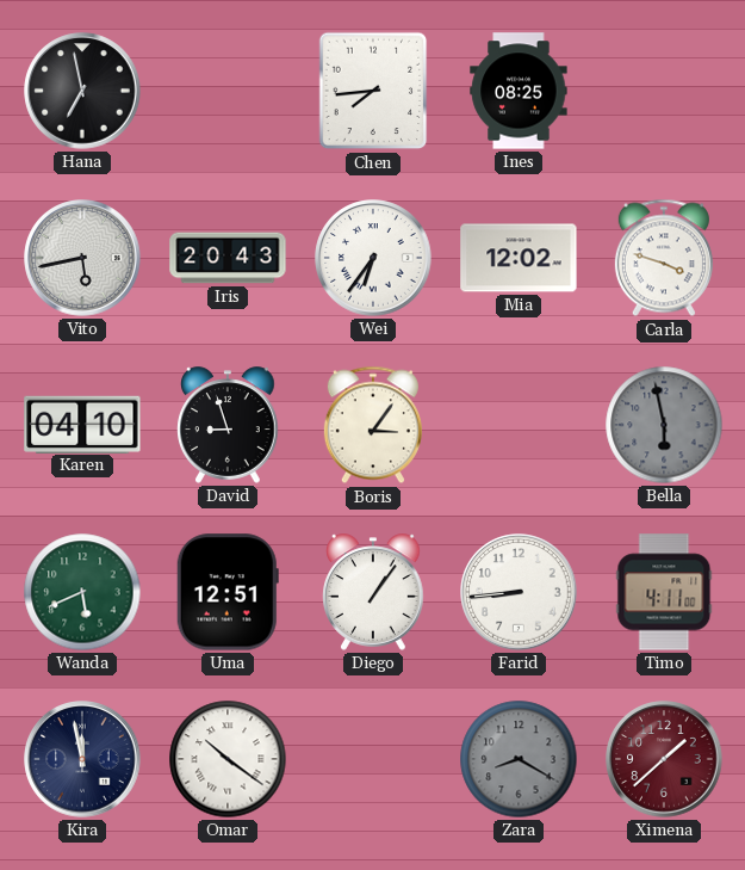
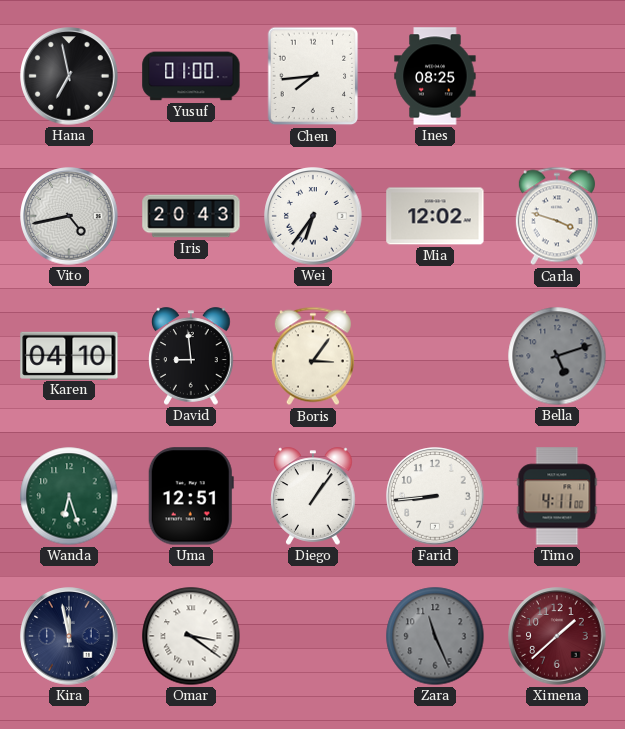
Yusuf: none -> 01:00 (191, 76)
Vito: 5:43 -> 4:43 (69, 216)
David: 8:57 -> 8:59 (191, 356)
Bella: 5:58 -> 5:12 (557, 356)
Wanda: 5:41 -> 6:27 (69, 496)
Omar: 10:21 -> 3:21 (191, 636)
Zara: 8:20 -> 11:26 (435, 636)
